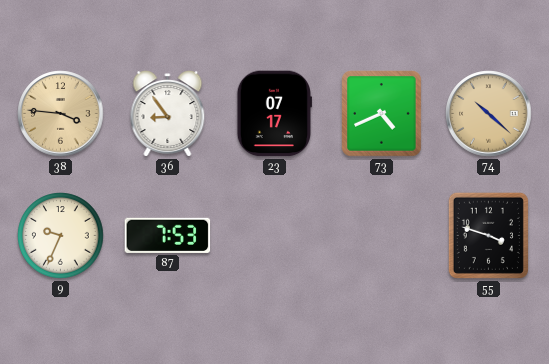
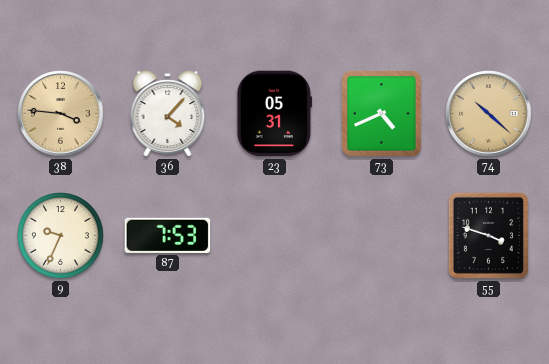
36: 8:54 -> 4:07 (168, 114)
23: 07:17 -> 05:31 (274, 114)
